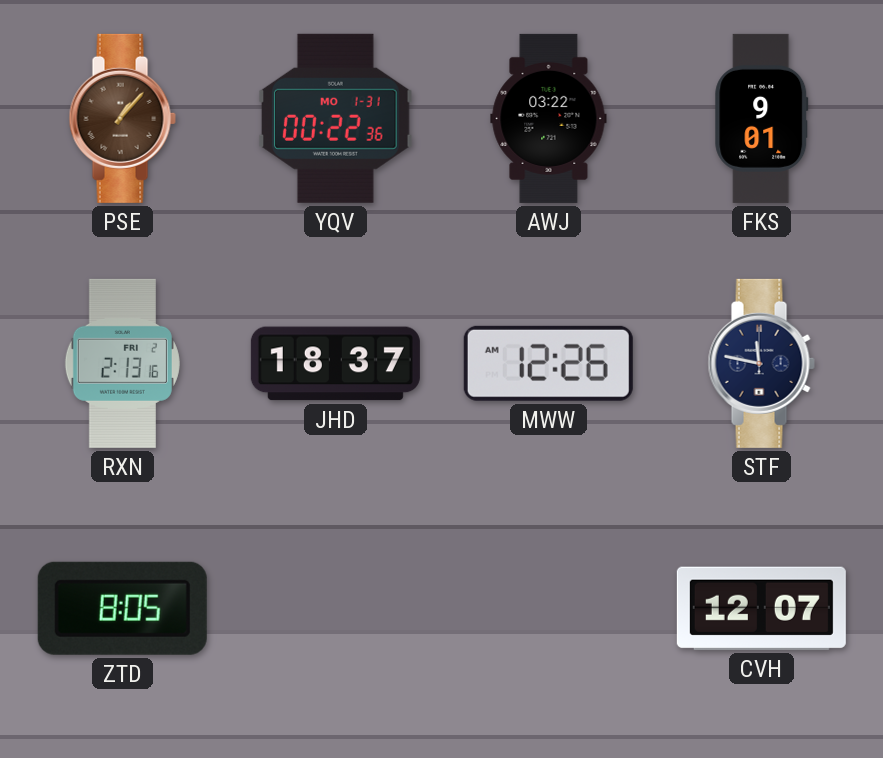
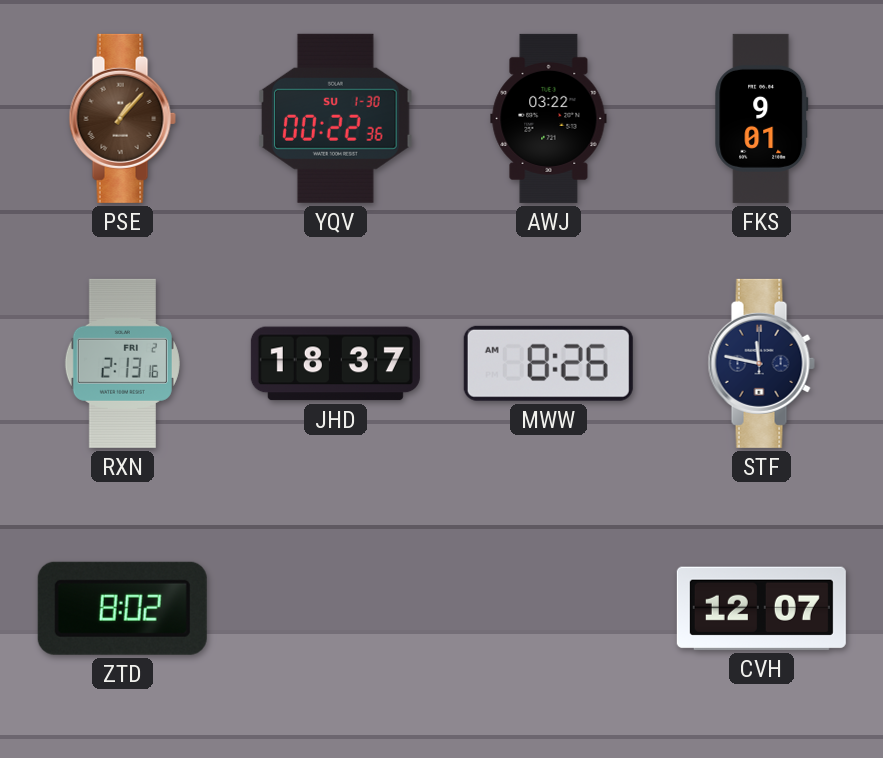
YQV date: MO 1-31 -> SU 1-30 (335, 118)
MWW: 12:26 -> 8:26 (548, 363)
ZTD: 8:05 -> 8:02 (122, 608)
